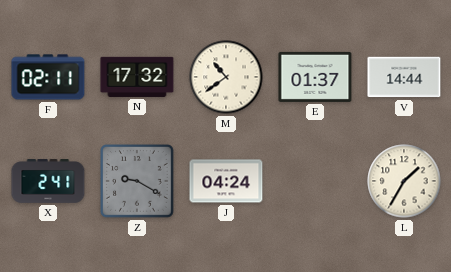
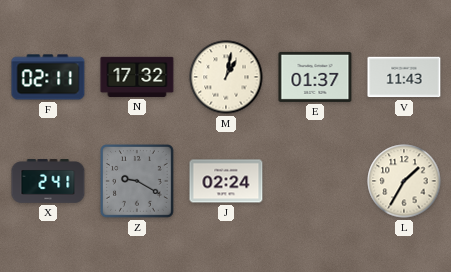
M: 10:39 -> 1:02 (226, 77)
V: 14:44 -> 11:43 (404, 77)
J: 04:24 -> 02:24 (226, 181)
